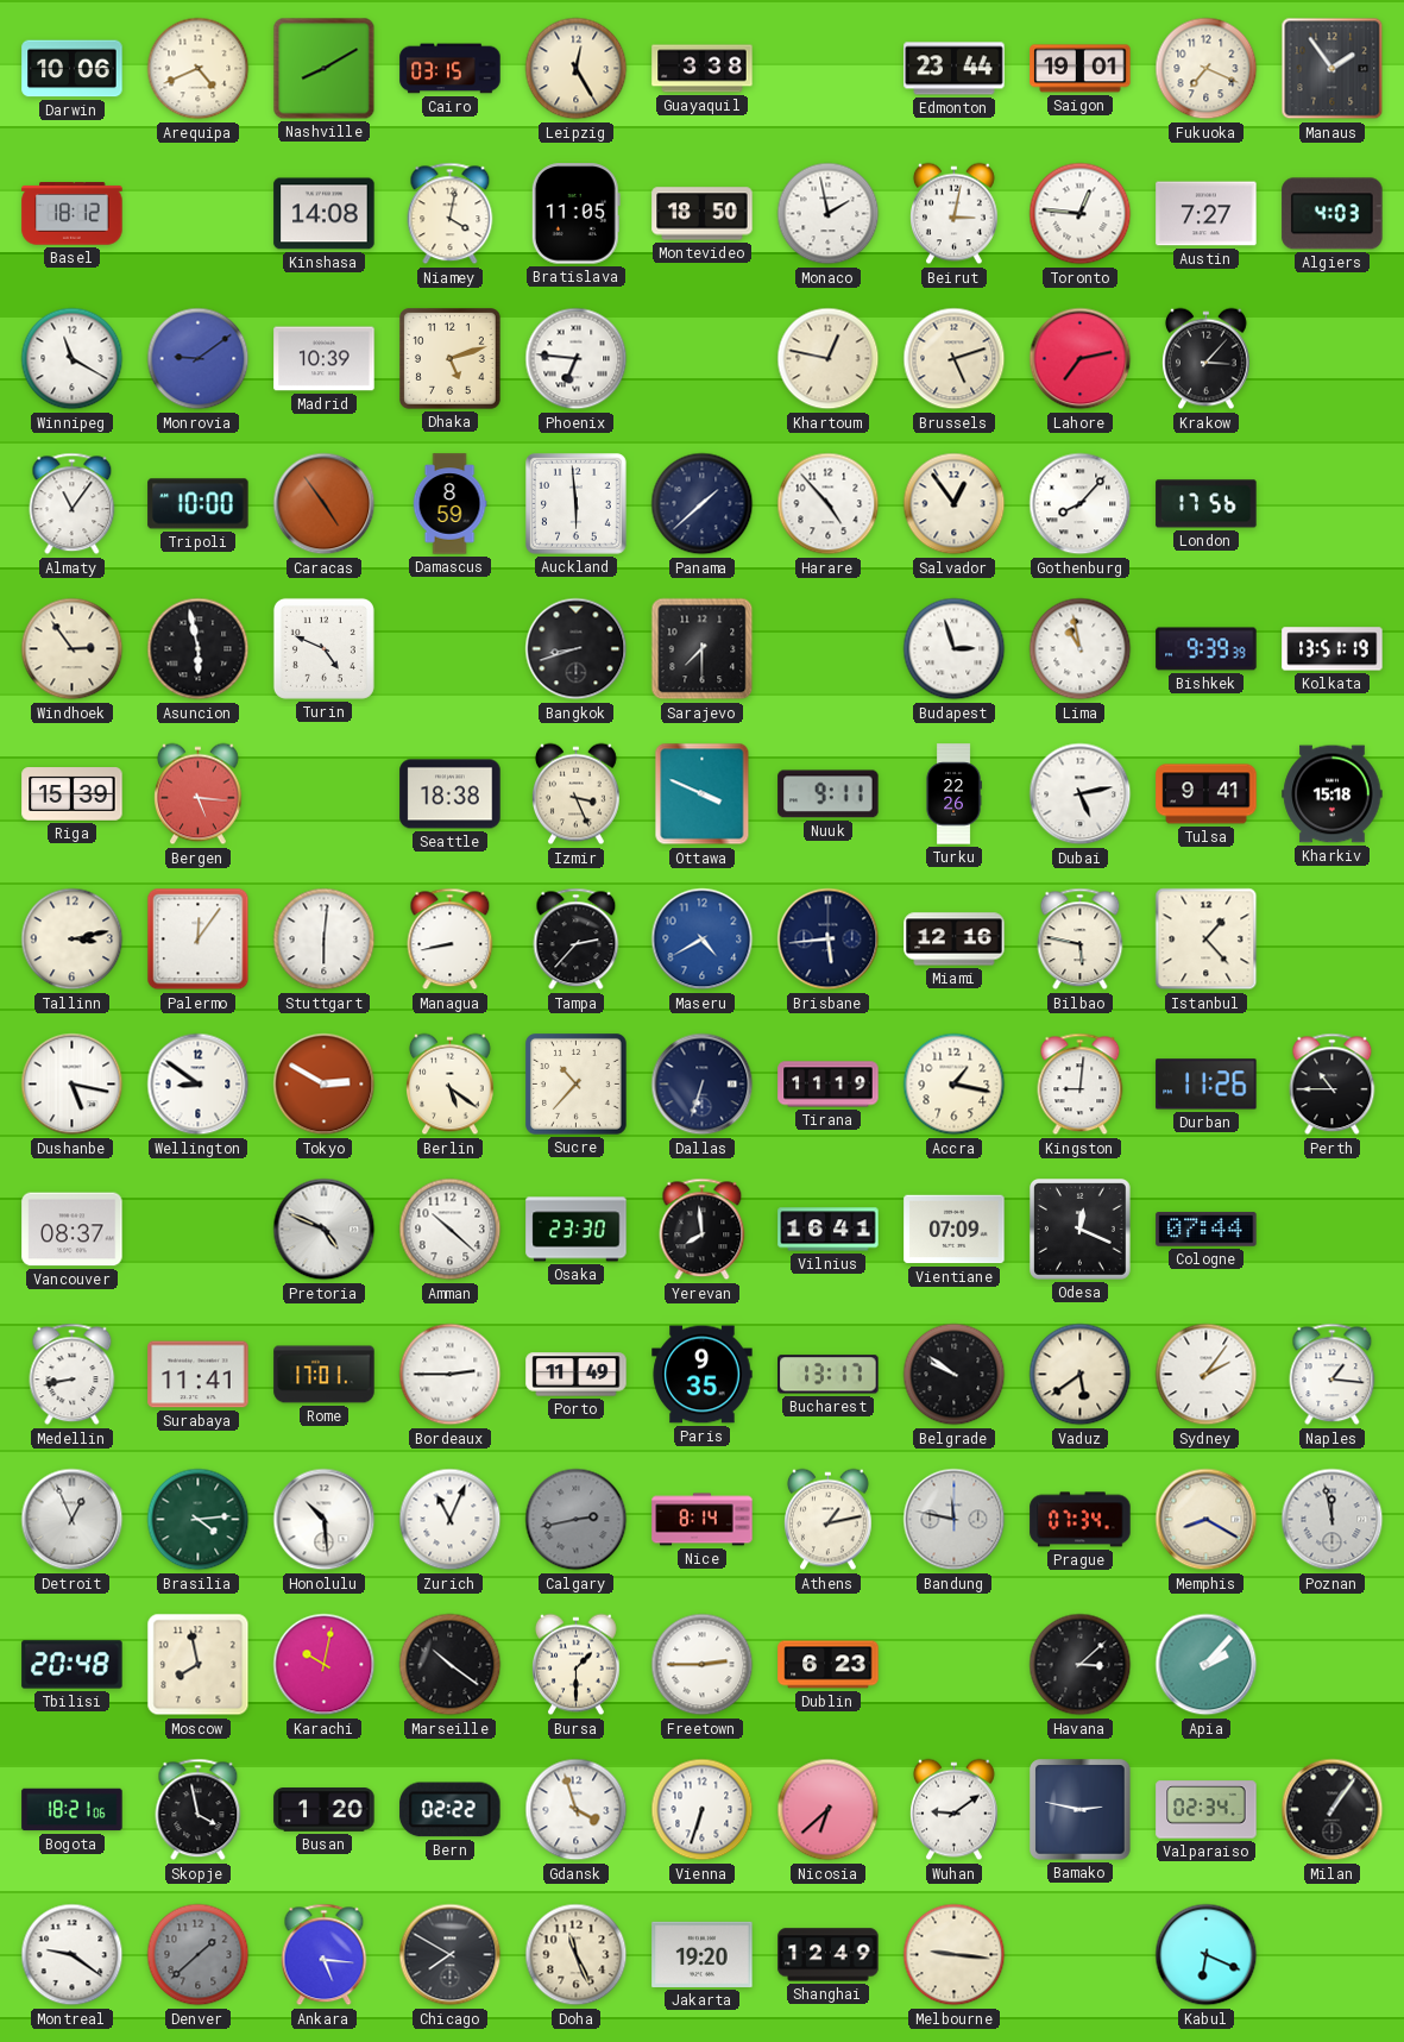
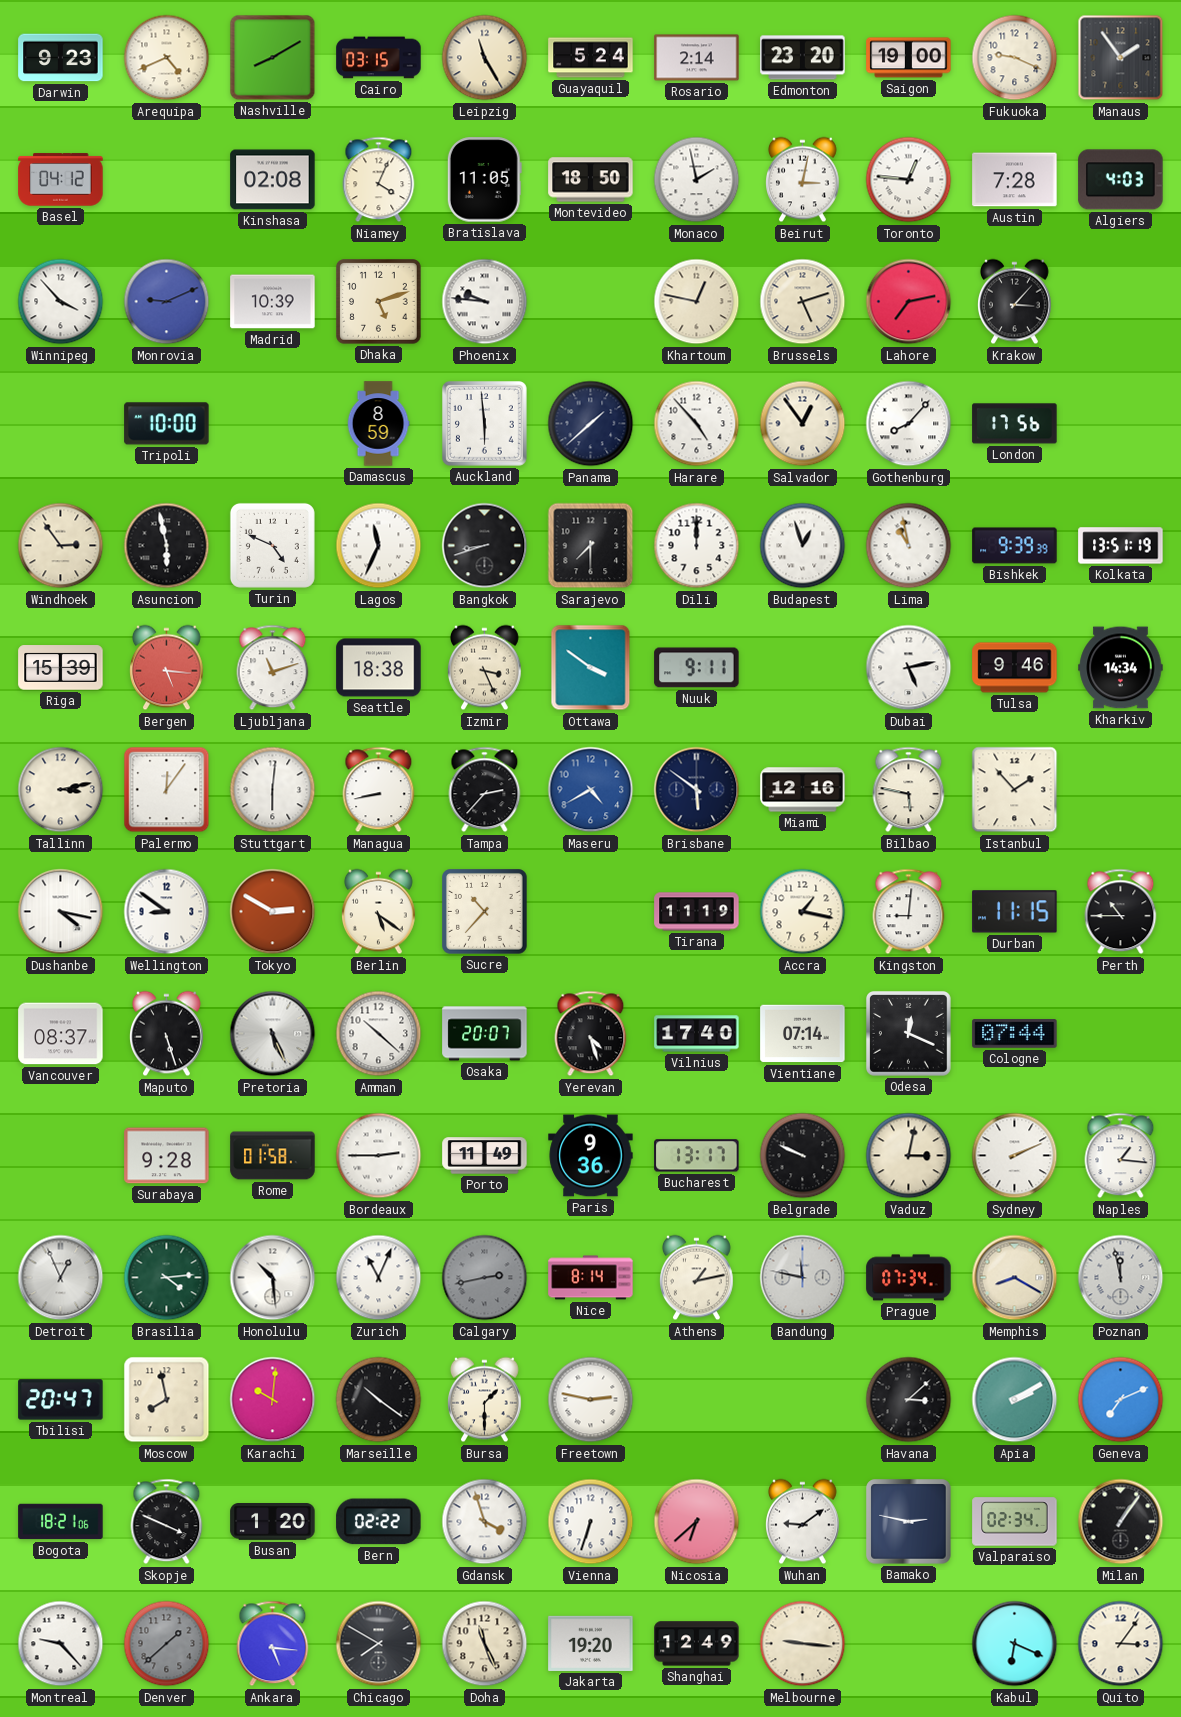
Darwin: 10:06 -> 9:23 (61, 58)
Leipzig: 12:25 -> 11:25 (485, 58)
Guayaquil: 3:38 -> 5:24 (591, 58)
Rosario: none -> 2:14 (697, 58)
Edmonton: 23:44 -> 23:20 (803, 58)
Saigon: 19:01 -> 19:00 (909, 58)
Fukuoka: 7:19 -> 9:19 (1015, 58)
Basel: 18:12 -> 04:12 (61, 180)
Kinshasa: 14:08 -> 02:08 (273, 180)
Niamey: 4:02 -> 4:04 (379, 180)
Austin: 7:27 -> 7:28 (1015, 180)
Winnipeg: 11:20 -> 3:53 (61, 302)
Monrovia: 9:09 -> 9:11 (167, 302)
Phoenix: 6:46 -> 9:46 (485, 302)
Almaty: 11:06 -> none (73, 504)
Caracas: 4:54 -> none (325, 504)
Lagos: none -> 11:34 (379, 546)
Dili: none -> 12:00 (697, 546)
Budapest: 2:57 -> 12:57 (803, 546)
Ljubljana: none -> 11:12 (273, 668)
Ottawa: 3:49 -> 3:51 (591, 668)
Turku: 22:26 -> none (953, 794)
Tulsa: 9:41 -> 9:46 (1015, 668)
Kharkiv: 15:18 -> 14:34 (1121, 668)
Brisbane: 5:44 -> 5:51 (697, 790)
Istanbul: 1:23 -> 1:53 (1015, 790)
Dushanbe: 5:17 -> 4:17 (61, 912)
Dallas: 6:33 -> none (703, 1085)
Durban: 11:26 -> 11:15 (1015, 912)
Maputo: none -> 5:27 (167, 1034)
Pretoria: 4:49 -> 5:26 (273, 1034)
Osaka: 23:30 -> 20:07 (485, 1034)
Yerevan: 7:59 -> 4:27 (591, 1034)
Vilnius: 16:41 -> 17:40 (697, 1034)
Vientiane: 07:09 -> 07:14 (803, 1034)
Medellin: 8:43 -> none (73, 1375)
Surabaya: 11:41 -> 9:28 (167, 1156)
Rome: 17:01 -> 01:58 (273, 1156)
Paris: 9:35 -> 9:36 (591, 1156)
Belgrade: 9:51 -> 9:49 (803, 1156)
Vaduz: 5:39 -> 3:02 (909, 1156)
Sydney: 2:06 -> 2:11 (1015, 1156)
Tbilisi: 20:48 -> 20:47 (61, 1400)
Karachi: 10:02 -> 10:01 (273, 1400)
Freetown: 2:45 -> 2:47 (591, 1400)
Dublin: 6:23 -> none (829, 1665)
Apia: 2:07 -> 2:10 (1015, 1400)
Geneva: none -> 7:11 (1121, 1400)
Skopje: 3:58 -> 3:49 (167, 1522)
Montreal: 9:21 -> 9:23 (61, 1644)
Quito: none -> 3:06 (1121, 1644)
